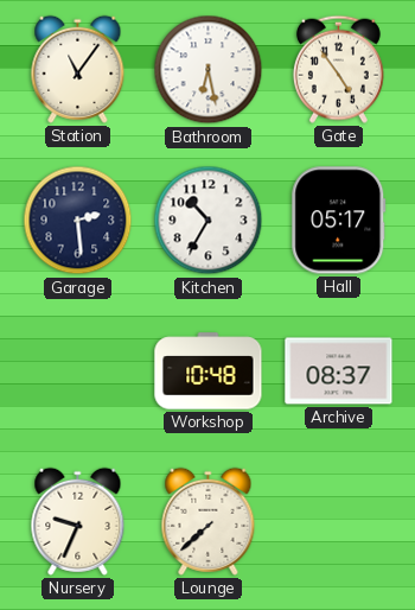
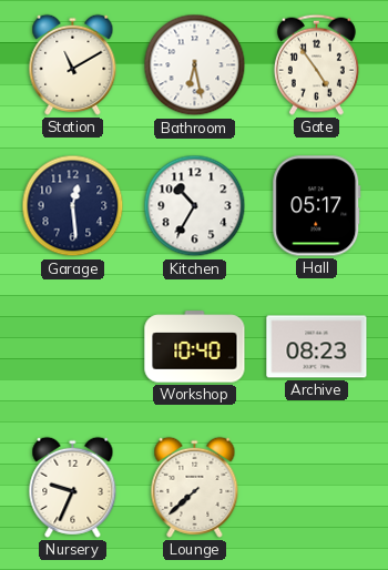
Station: 11:06 -> 11:10 (73, 64)
Garage: 2:29 -> 12:29 (73, 206)
Workshop: 10:48 -> 10:40 (195, 347)
Archive: 08:37 -> 08:23 (317, 347)
